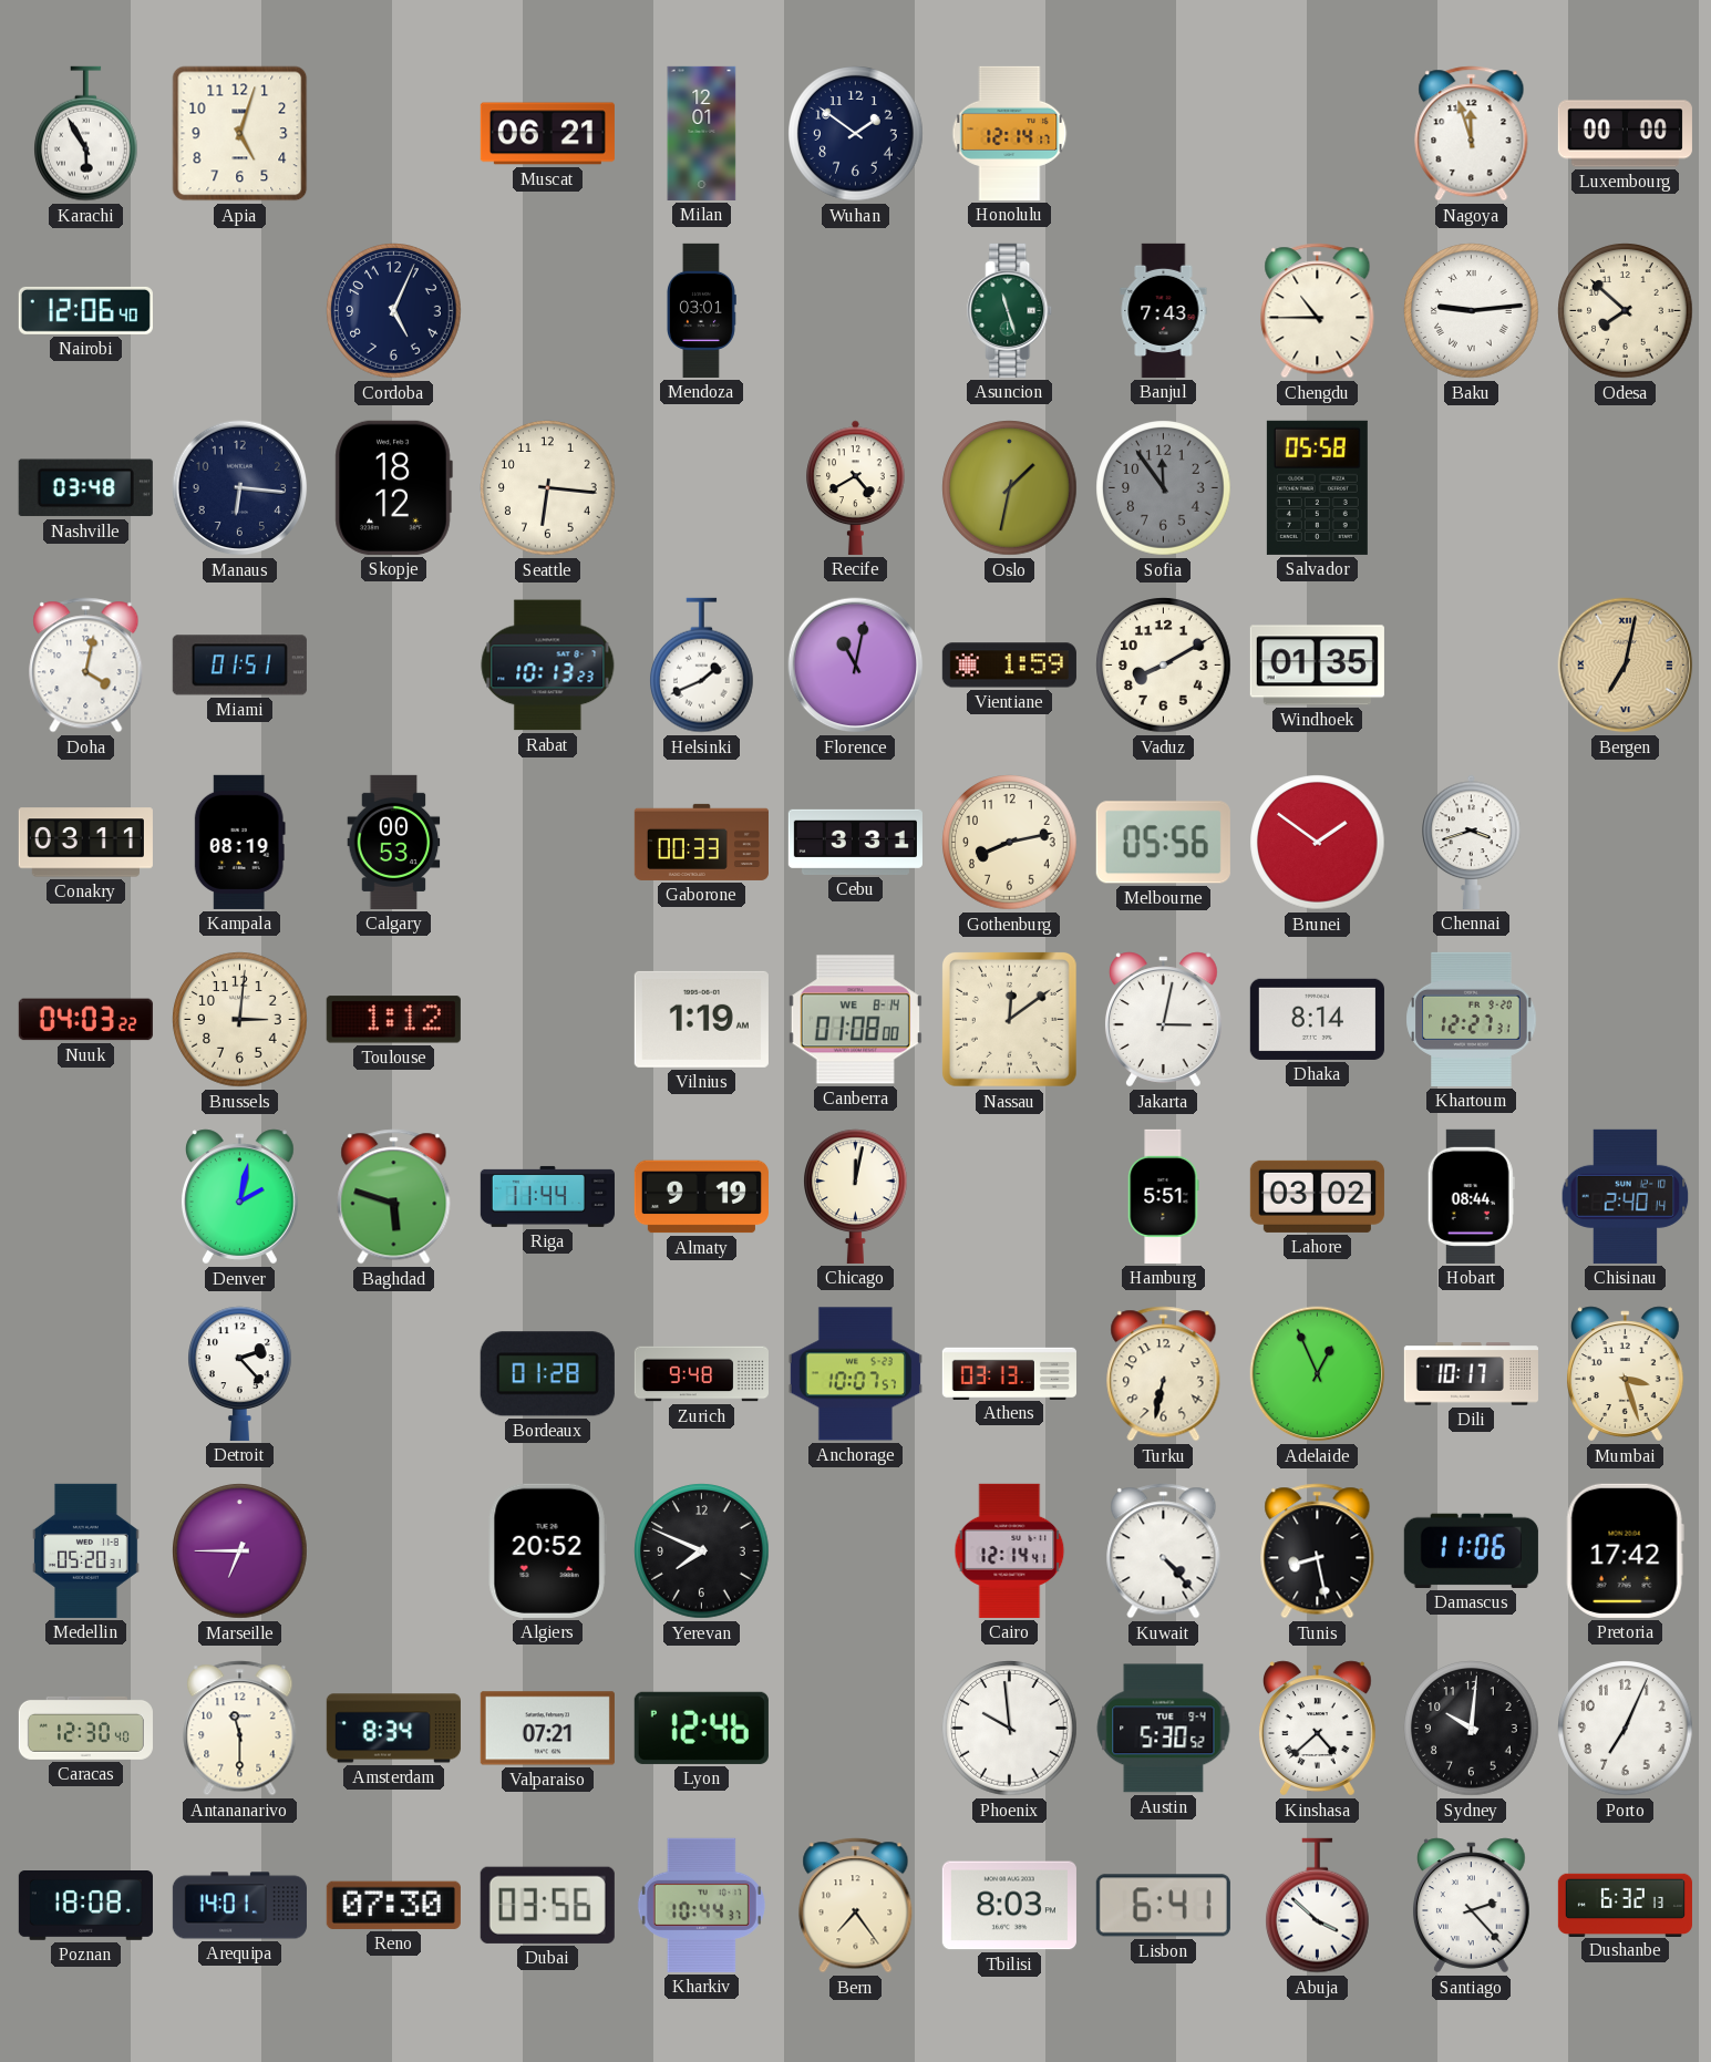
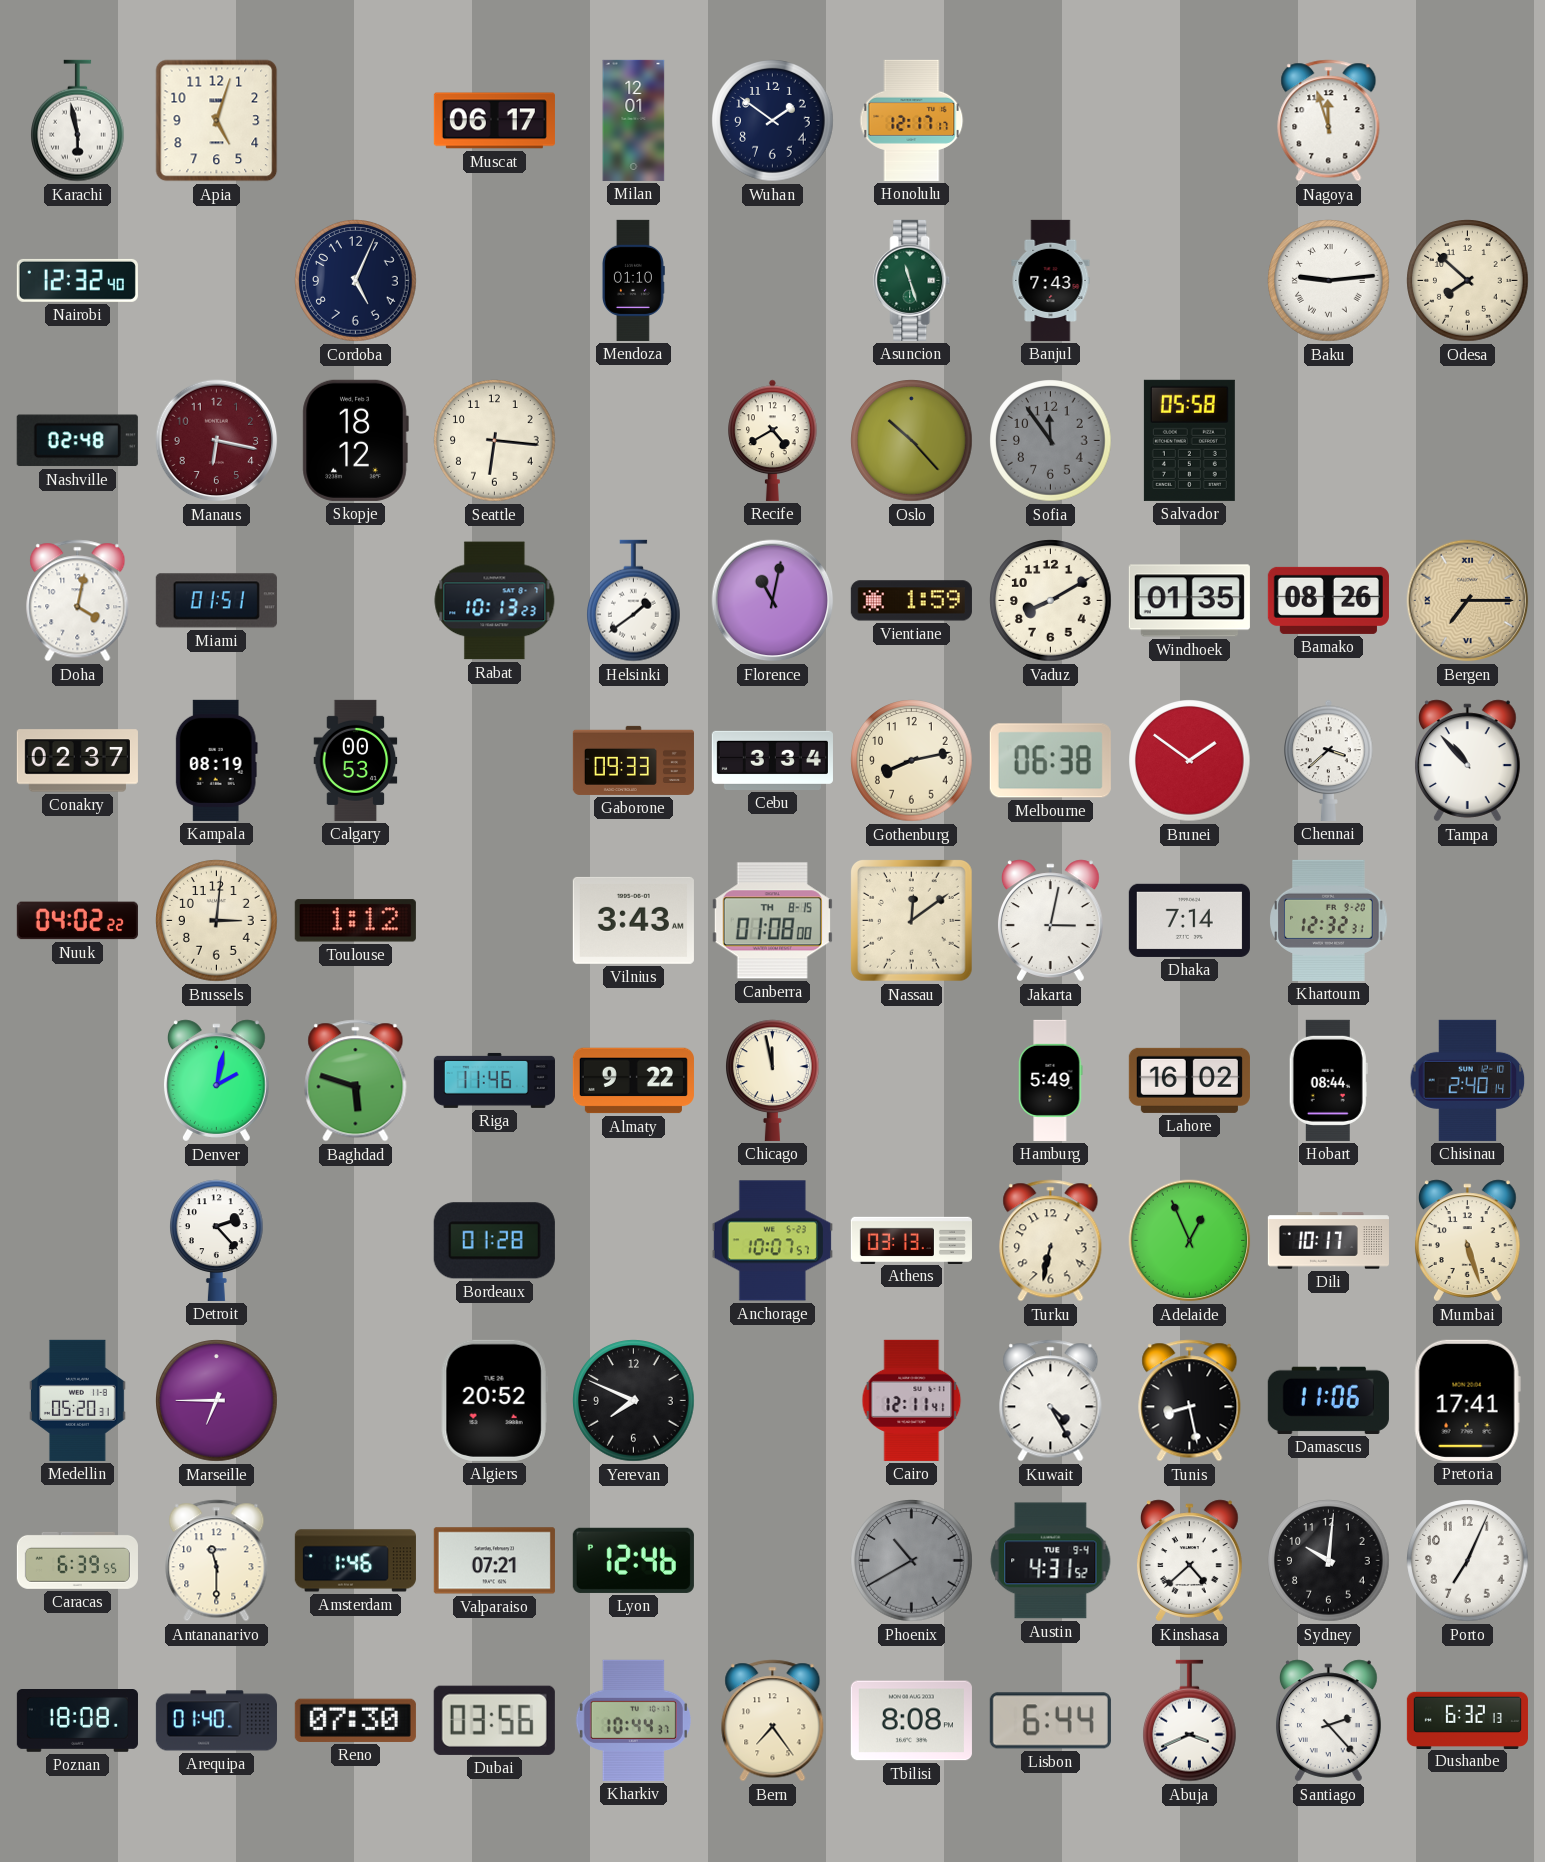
Karachi: 5:55 -> 5:58 (78, 121)
Muscat: 06:21 -> 06:17 (494, 121)
Honolulu: 12:14 -> 12:17 (912, 120)
Luxembourg: 00:00 -> none (1625, 134)
Nairobi: 12:06 -> 12:32 (77, 280)
Mendoza: 03:01 -> 01:10 (633, 280)
Chengdu: 10:45 -> none (1318, 311)
Nashville: 03:48 -> 02:48 (77, 441)
Manaus: 6:16 -> 6:17 (217, 441)
Manaus dial: navy -> burgundy (217, 441)
Oslo: 1:32 -> 10:23 (912, 441)
Helsinki: 1:41 -> 1:39 (634, 601)
Bamako: none -> 08:26 (1328, 600)
Bergen: 7:02 -> 7:15 (1468, 601)
Conakry: 03:11 -> 02:37 (77, 761)
Gaborone: 00:33 -> 09:33 (633, 760)
Cebu: 3:31 -> 3:34 (772, 760)
Melbourne: 05:56 -> 06:38 (1050, 761)
Chennai: 3:42 -> 3:38 (1329, 760)
Tampa: none -> 10:53 (1467, 761)
Nuuk: 04:03 -> 04:02 (77, 921)
Vilnius: 1:19 -> 3:43 (633, 920)
Canberra date: WE 8-14 -> TH 8-15 (772, 921)
Dhaka: 8:14 -> 7:14 (1189, 920)
Khartoum: 12:27 -> 12:32 (1329, 920)
Riga: 11:44 -> 11:46 (494, 1080)
Almaty: 9:19 -> 9:22 (633, 1081)
Chicago: 12:02 -> 11:58 (773, 1080)
Hamburg: 5:51 -> 5:49 (1051, 1080)
Lahore: 03:02 -> 16:02 (1189, 1080)
Zurich: 9:48 -> none (701, 1374)
Mumbai: 3:27 -> 5:27 (1467, 1241)
Cairo: 12:14 -> 12:11 (912, 1400)
Kuwait: 4:23 -> 4:25 (1051, 1401)
Pretoria: 17:42 -> 17:41 (1467, 1400)
Caracas: 12:30 -> 6:39 (77, 1560)
Amsterdam: 8:34 -> 1:46 (355, 1561)
Phoenix: 9:59 -> 10:40 (912, 1561)
Phoenix dial: white -> grey (912, 1561)
Austin: 5:30 -> 4:31 (1051, 1561)
Arequipa: 14:01 -> 01:40 (216, 1721)
Tbilisi: 8:03 -> 8:08 (911, 1721)
Lisbon: 6:41 -> 6:44 (1050, 1721)
Abuja: 3:52 -> 3:41 (1190, 1721)
